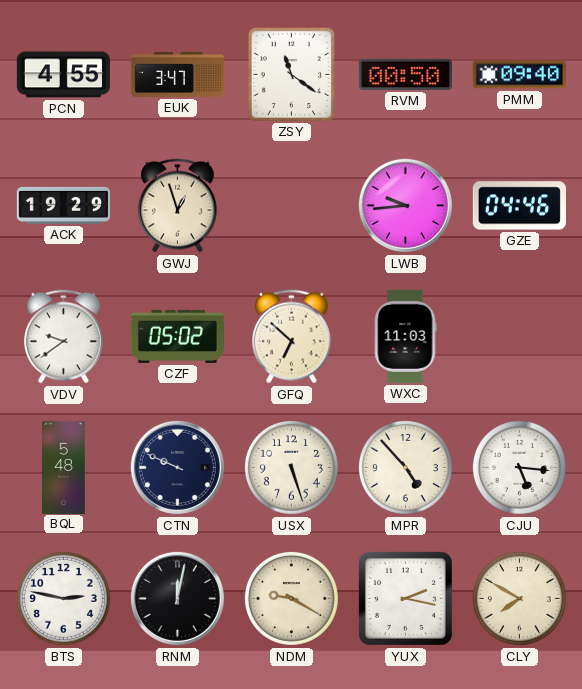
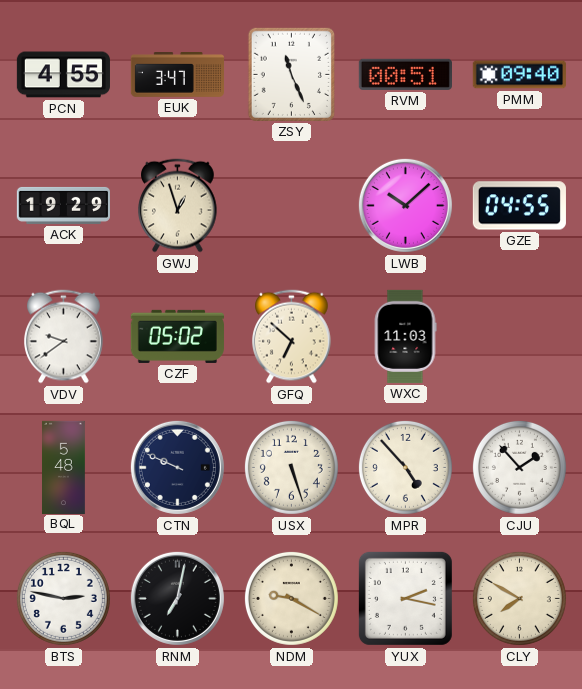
ZSY: 11:21 -> 11:26 (291, 74)
RVM: 00:50 -> 00:51 (405, 74)
LWB: 9:44 -> 10:08 (405, 205)
GZE: 04:46 -> 04:55 (519, 206)
CJU: 5:16 -> 1:53 (519, 467)
RNM: 12:02 -> 7:02 (177, 598)
